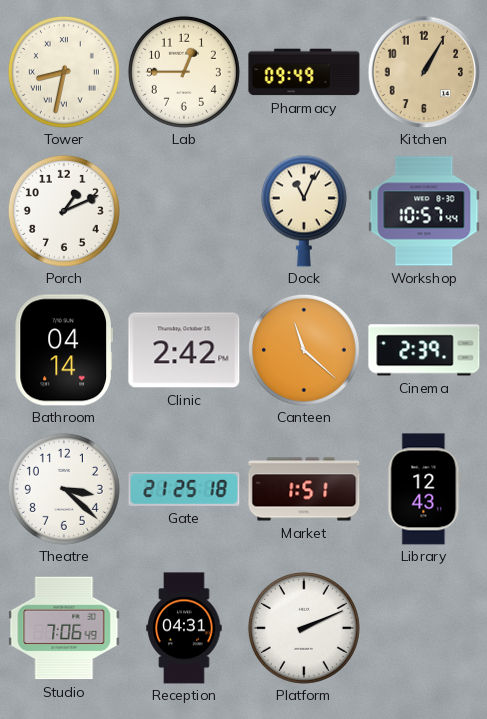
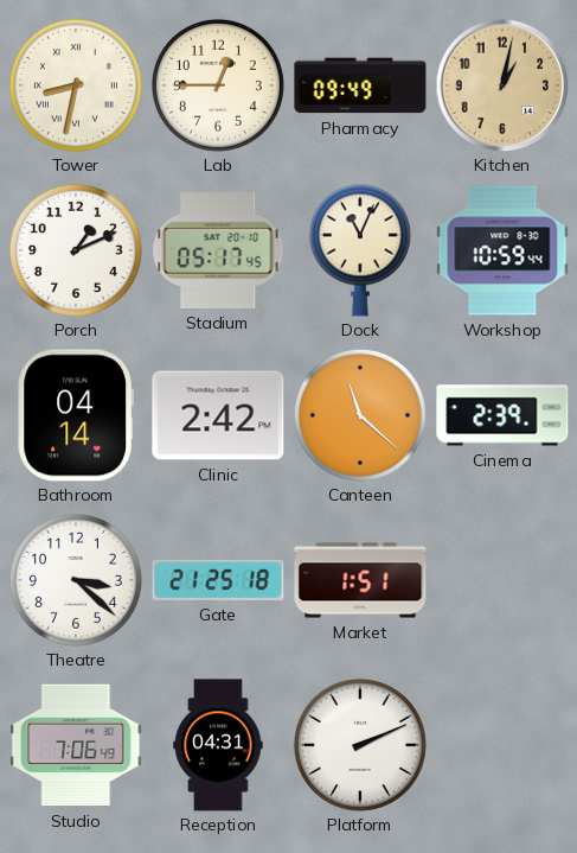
Kitchen: 1:05 -> 1:02 (502, 85)
Stadium: none -> 05:17 (218, 252)
Workshop: 10:57 -> 10:59 (502, 250)
Library: 12:43 -> none (424, 489)
